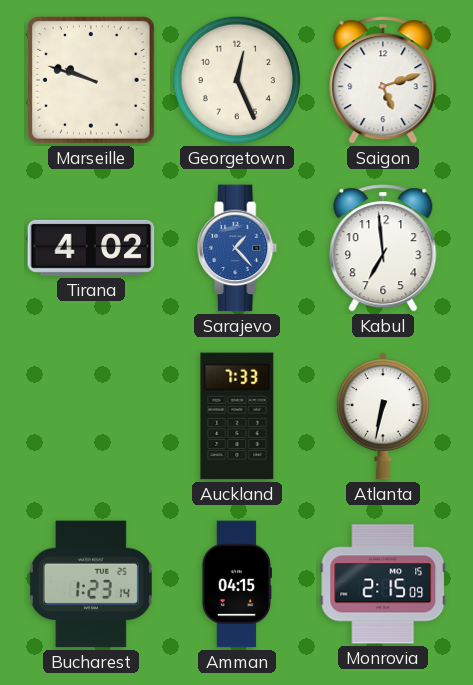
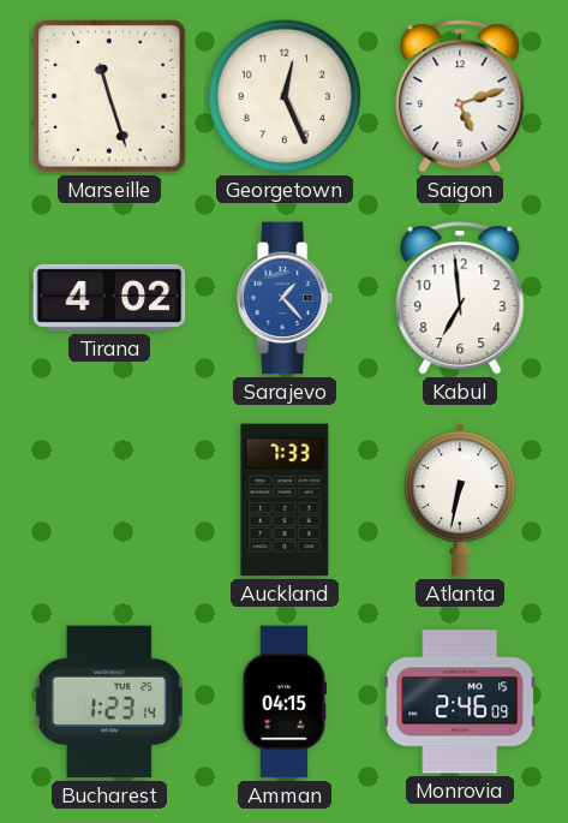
Marseille: 9:48 -> 11:27 (110, 97)
Monrovia: 2:15 -> 2:46 (460, 702)
